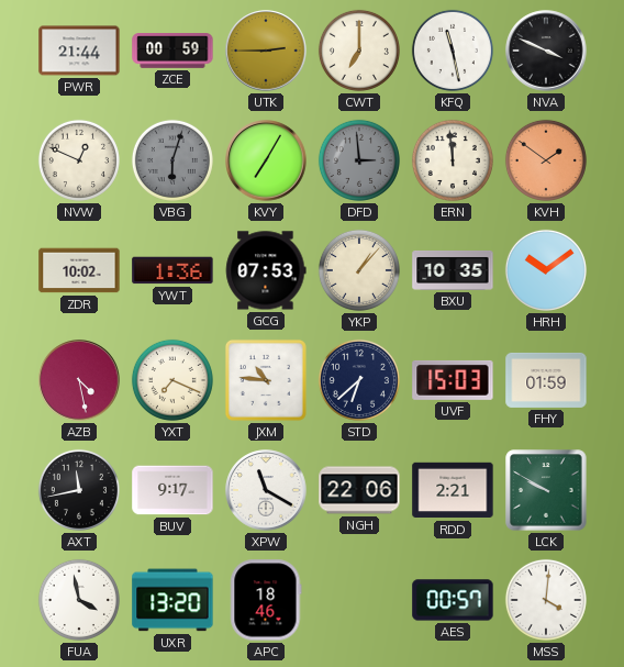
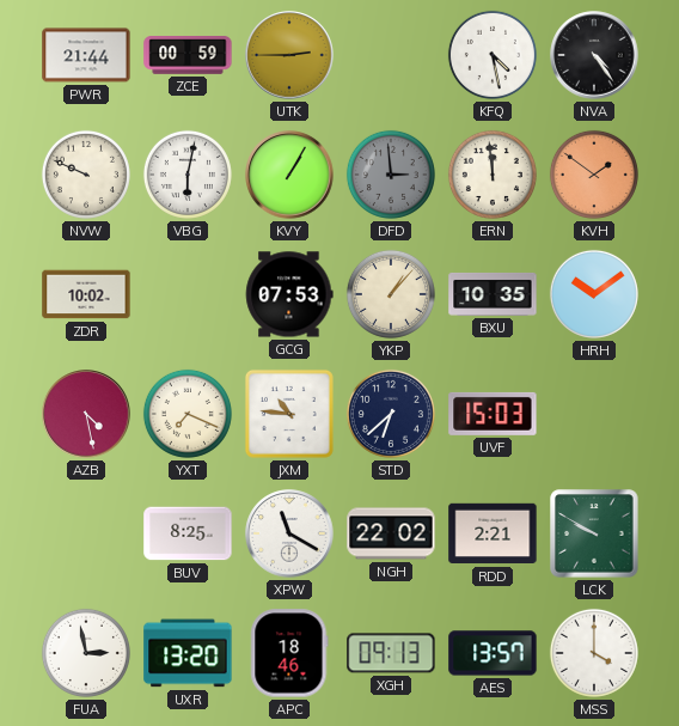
CWT: 7:00 -> none (359, 51)
KFQ: 11:28 -> 4:28 (493, 55)
NVA: 3:49 -> 4:24 (594, 55)
NVW: 12:49 -> 9:49 (86, 175)
VBG: 6:03 -> 6:02 (188, 175)
VBG dial: grey -> white (188, 175)
KVY: 7:05 -> 1:05 (289, 175)
YWT: 1:36 -> none (172, 270)
FHY: 01:59 -> none (546, 380)
AXT: 11:43 -> none (79, 490)
BUV: 9:17 -> 8:25 (188, 533)
NGH: 22:06 -> 22:02 (391, 533)
FUA: 3:58 -> 2:58 (86, 653)
XGH: none -> 09:13 (391, 653)
AES: 00:57 -> 13:57 (493, 653)
MSS: 4:01 -> 4:00 (594, 653)
